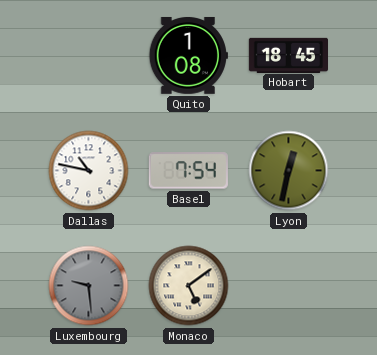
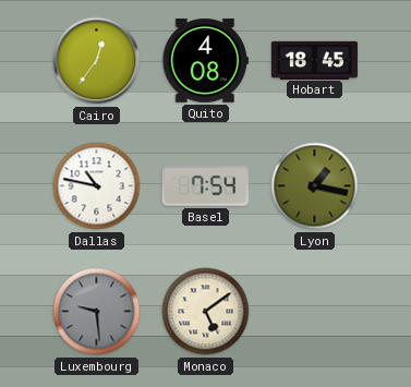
Cairo: none -> 12:36 (97, 61)
Quito: 1:08 -> 4:08 (205, 60)
Lyon: 12:32 -> 1:17 (315, 186)
